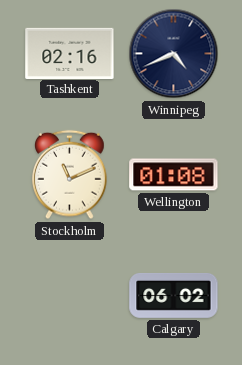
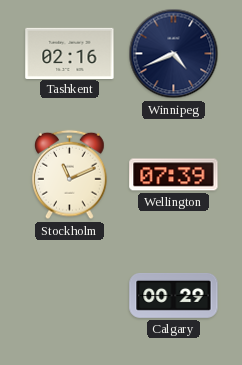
Wellington: 01:08 -> 07:39 (174, 175)
Calgary: 06:02 -> 00:29 (174, 295)
